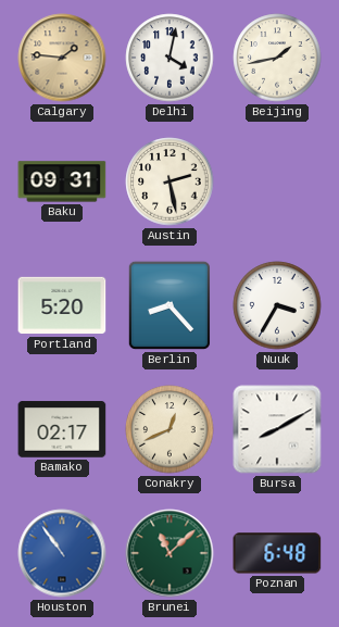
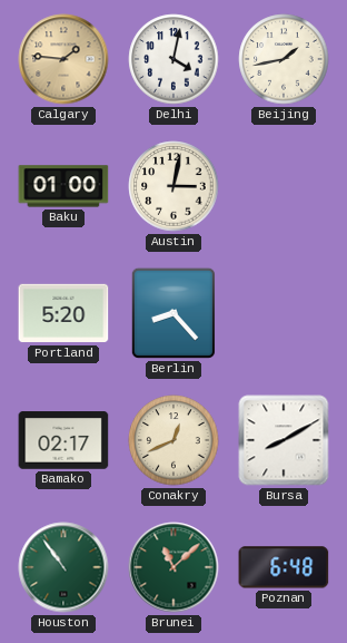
Baku: 09:31 -> 01:00 (63, 186)
Austin: 2:28 -> 3:02 (173, 186)
Nuuk: 3:35 -> none (277, 305)
Houston dial: blue -> green (63, 567)
